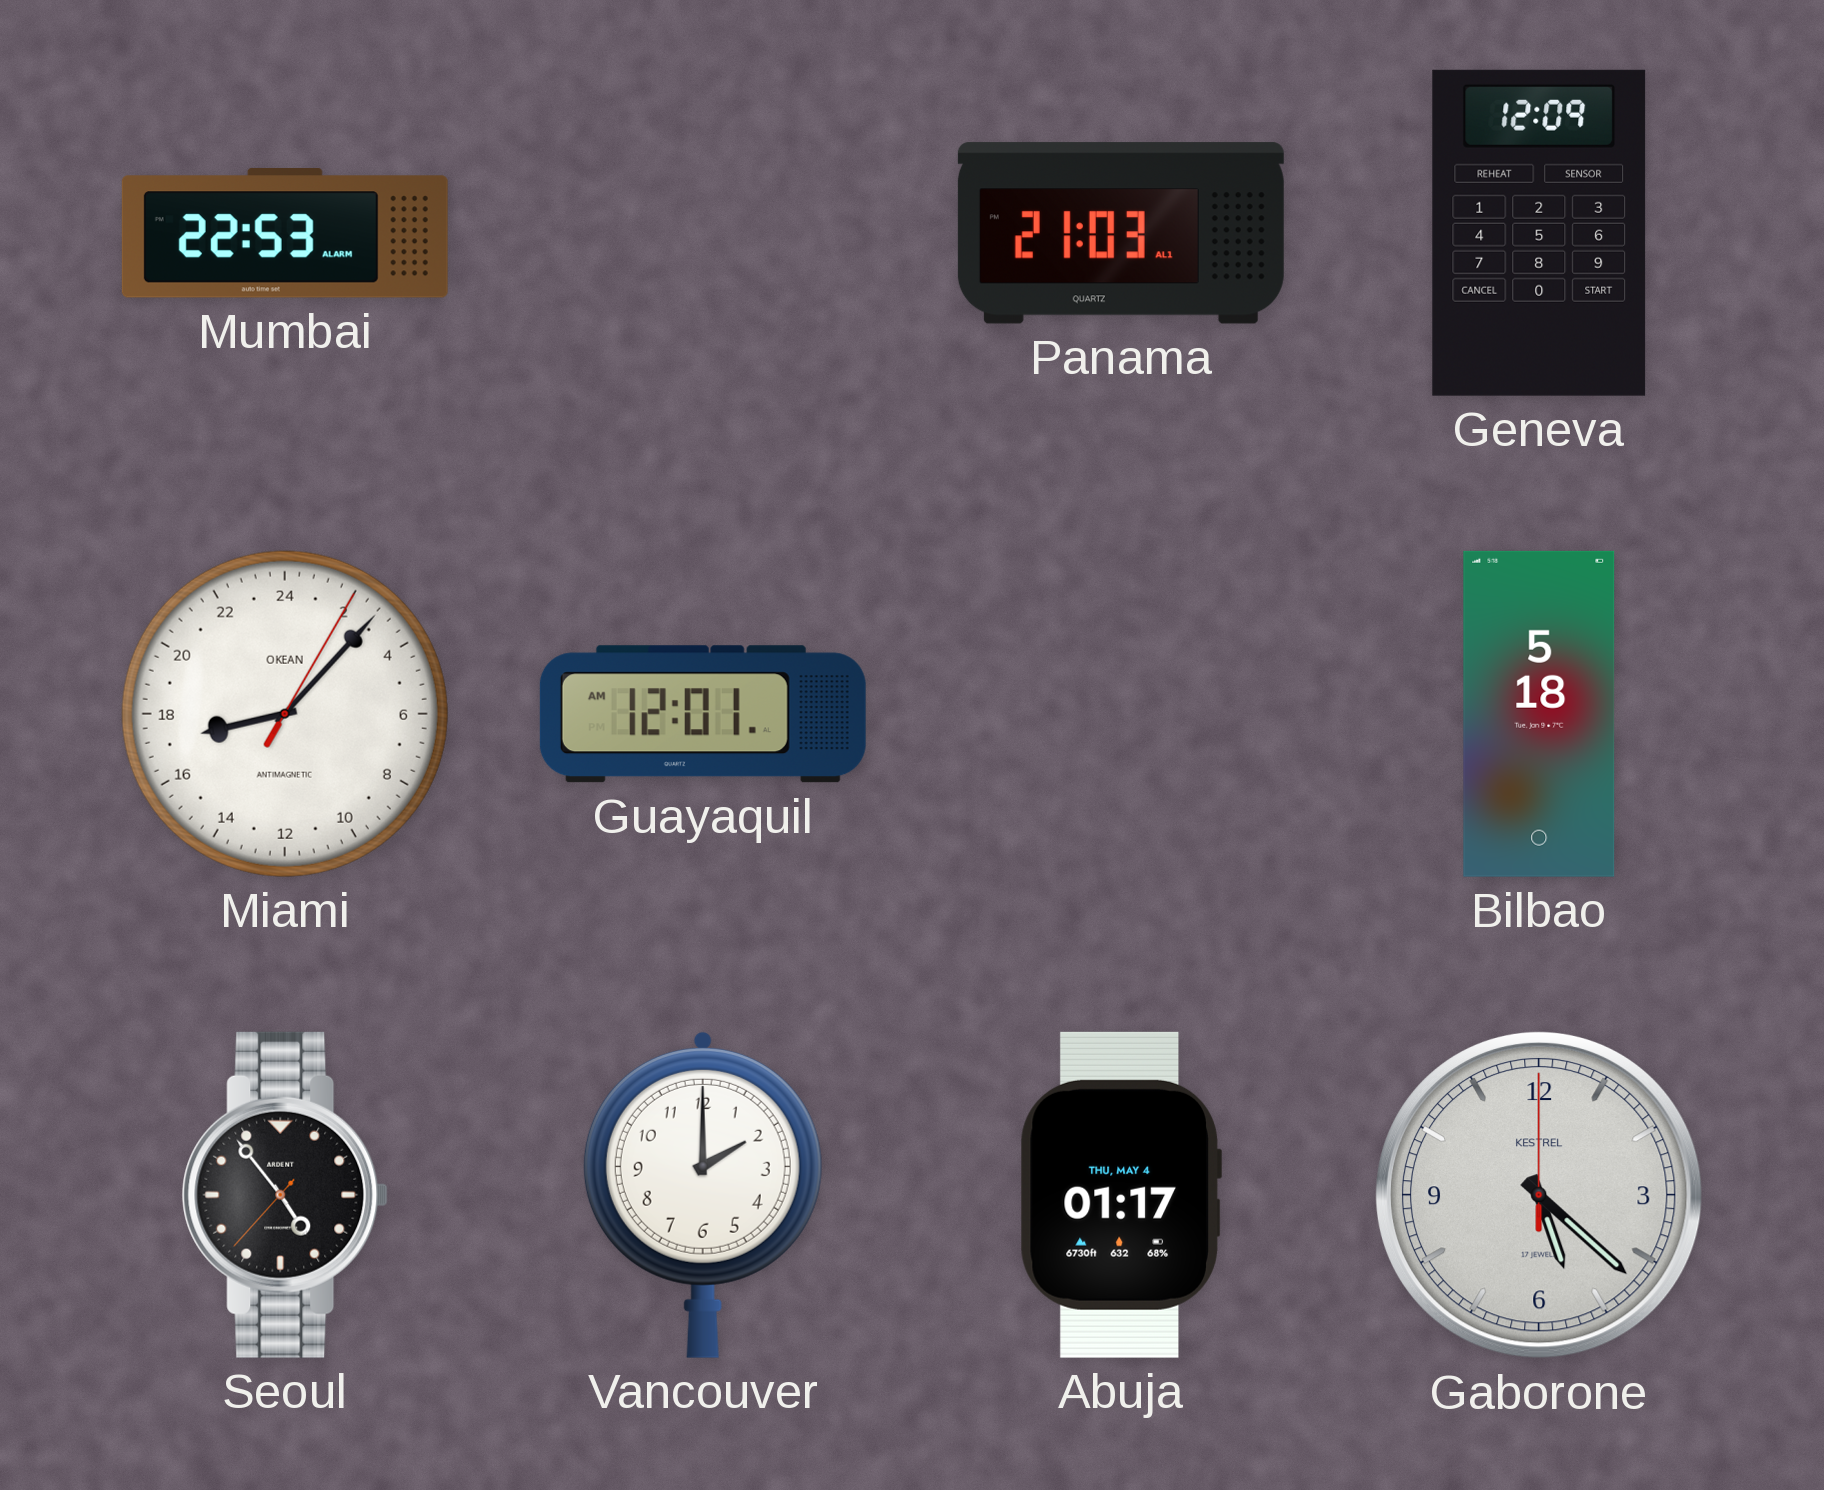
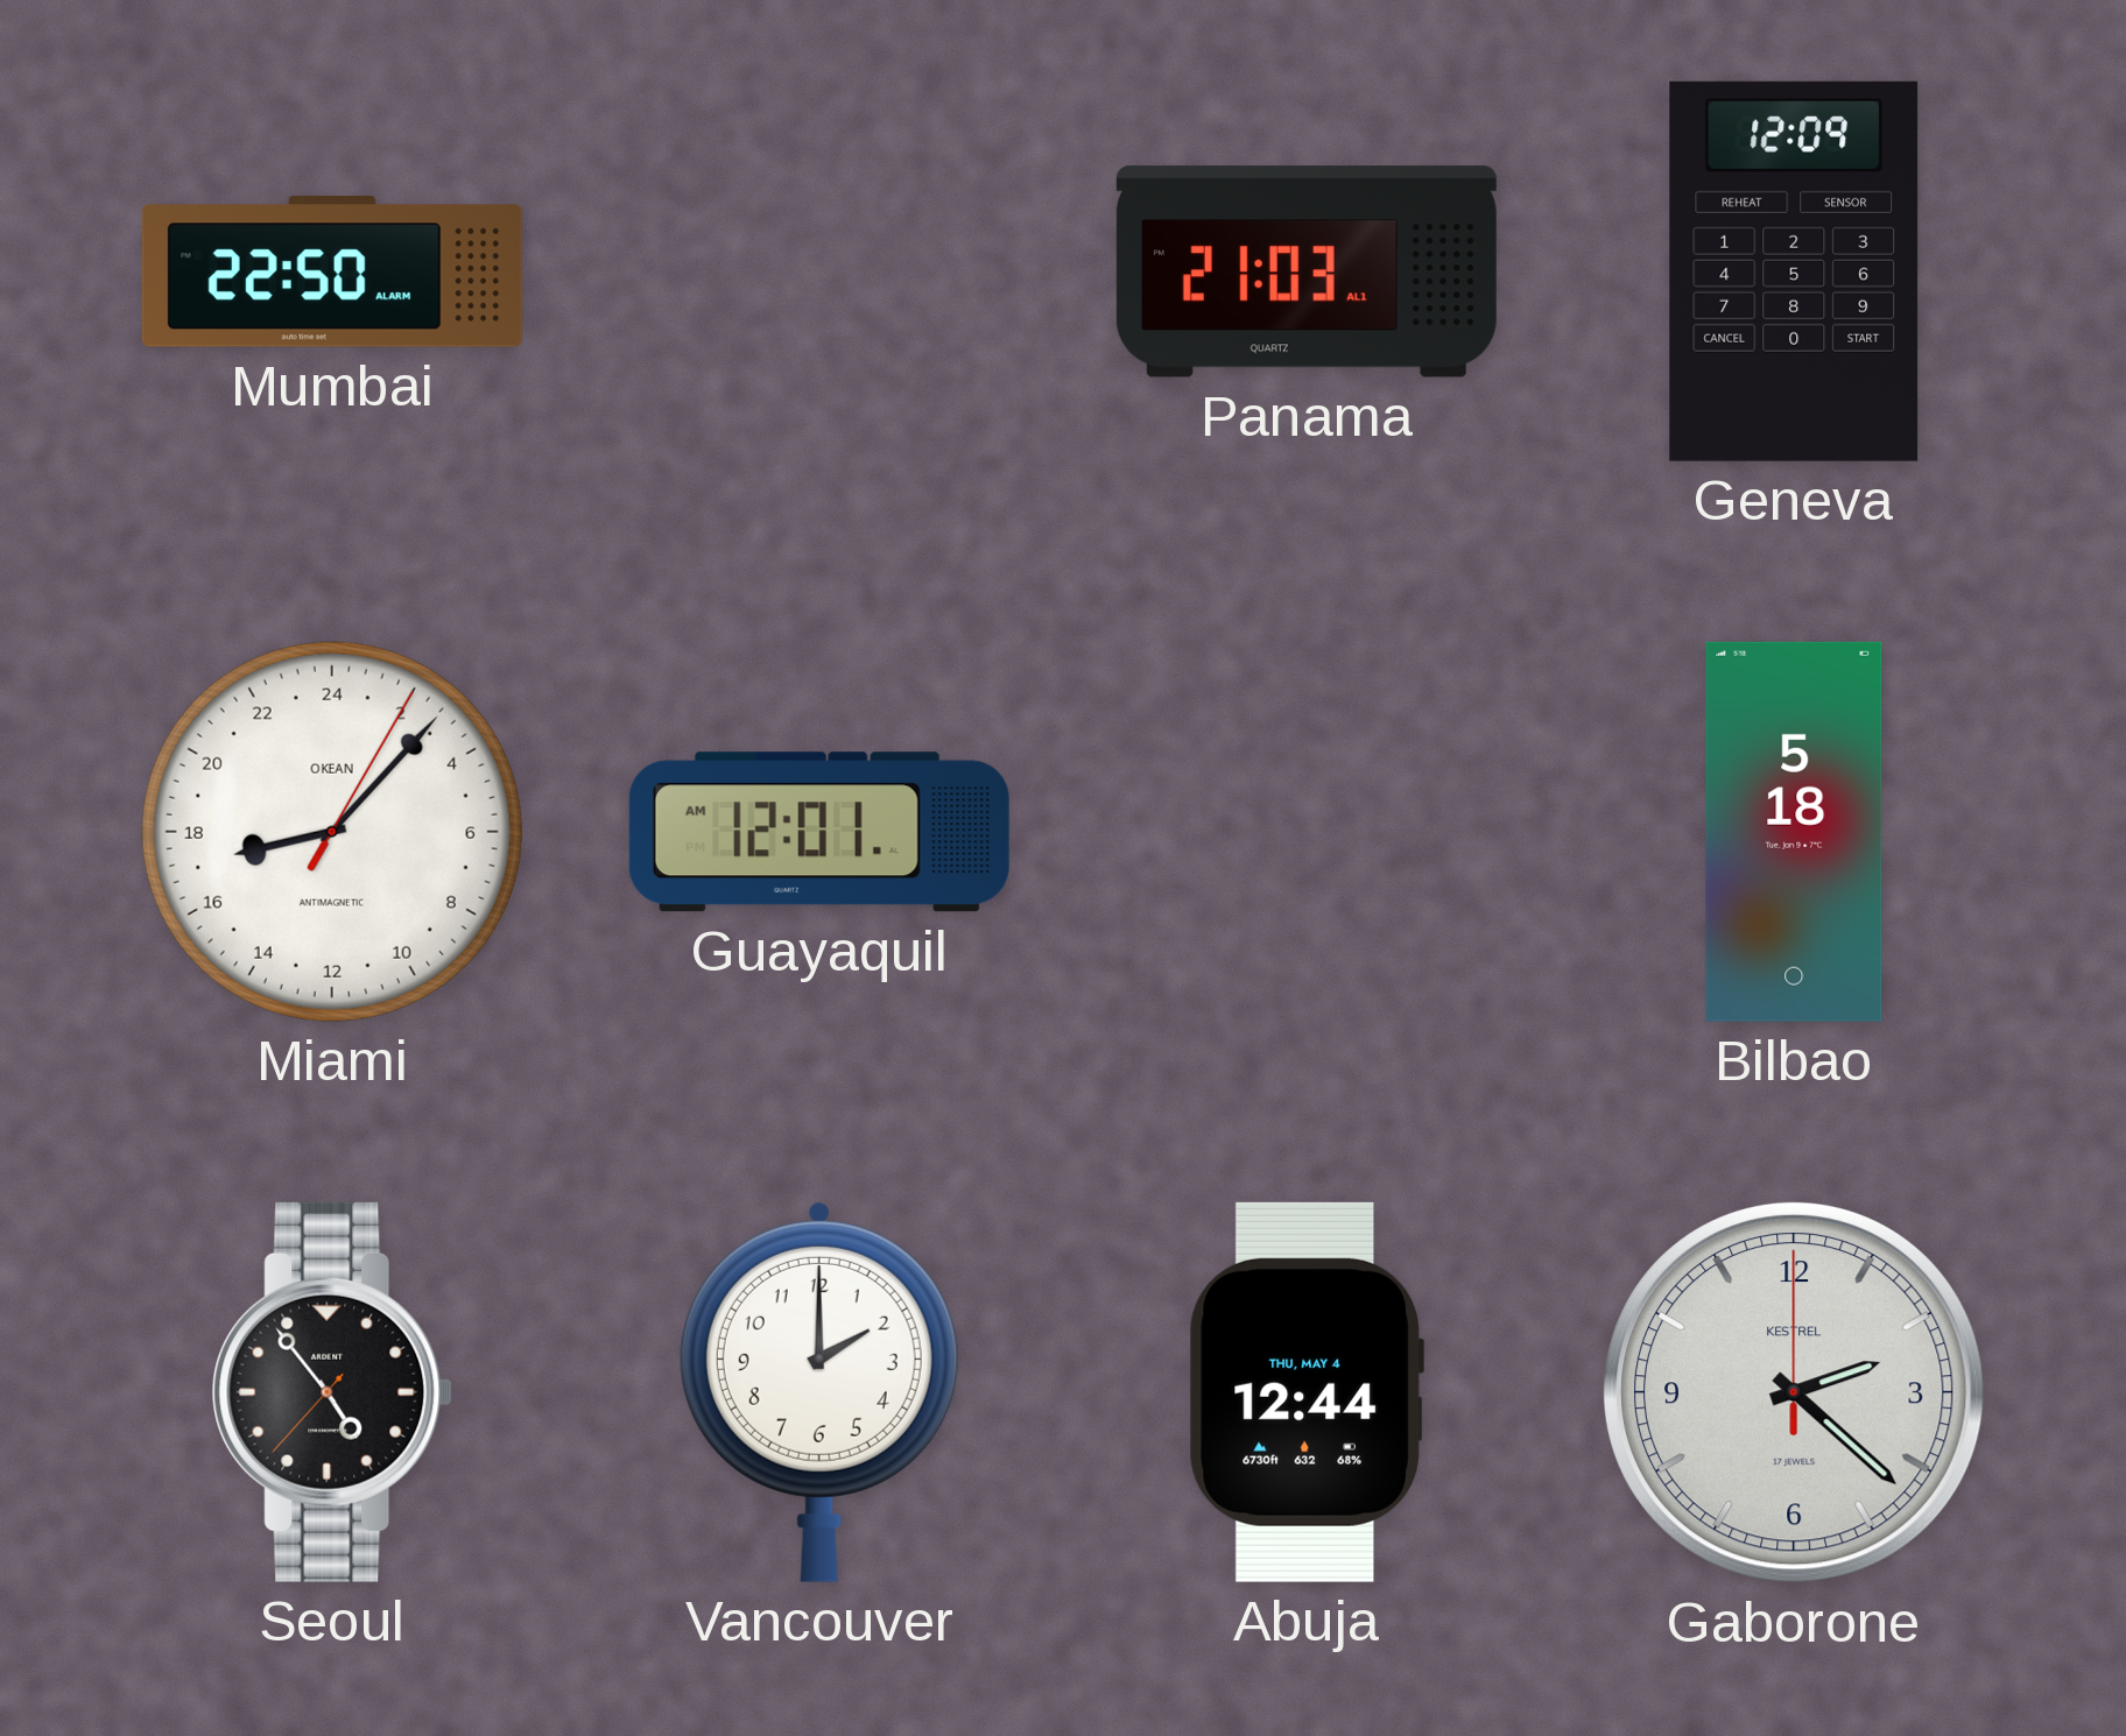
Mumbai: 22:53 -> 22:50 (332, 273)
Abuja: 01:17 -> 12:44 (1307, 1392)
Gaborone: 5:22 -> 2:22 (1794, 1392)
